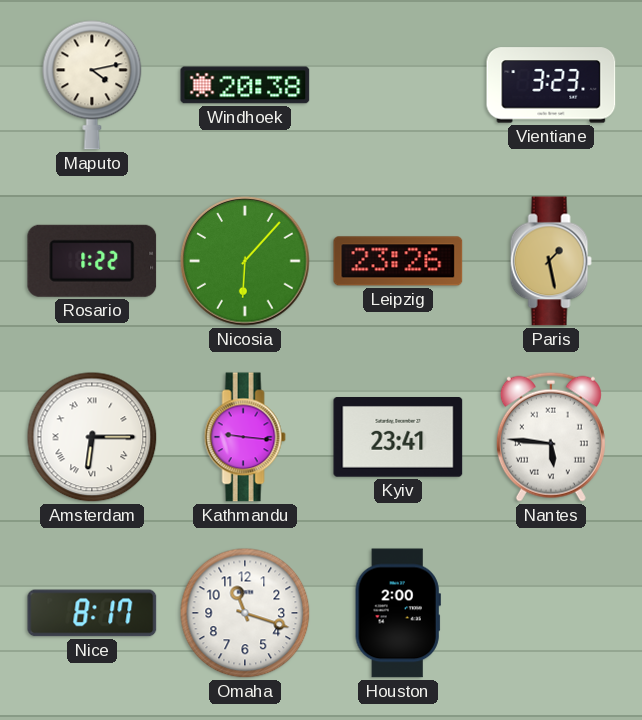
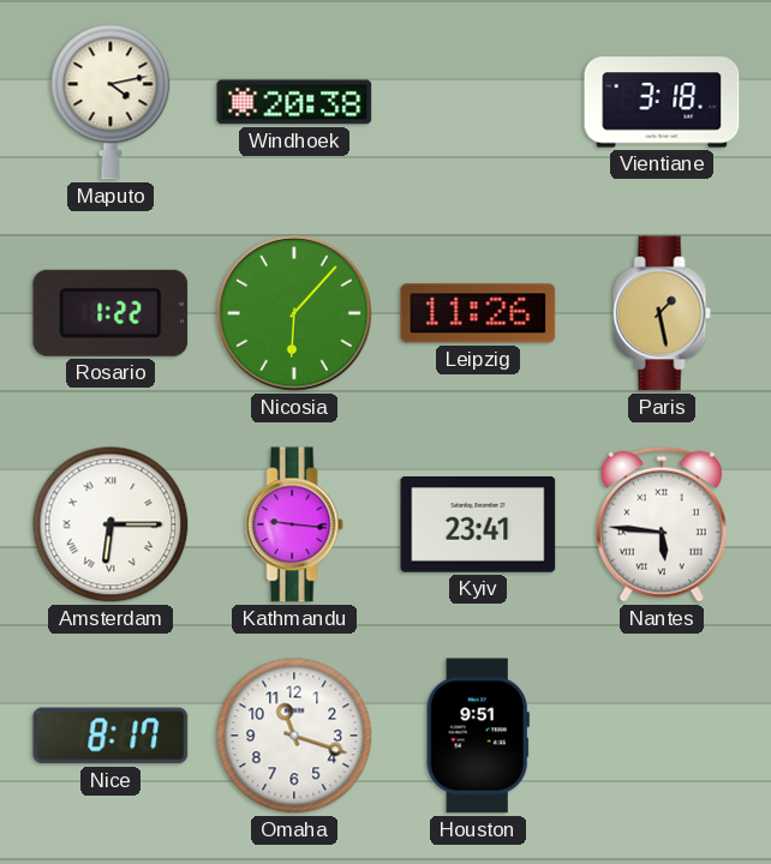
Vientiane: 3:23 -> 3:18 (662, 102)
Leipzig: 23:26 -> 11:26 (478, 313)
Houston: 2:00 -> 9:51 (478, 736)
